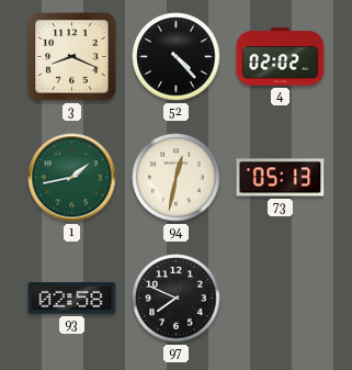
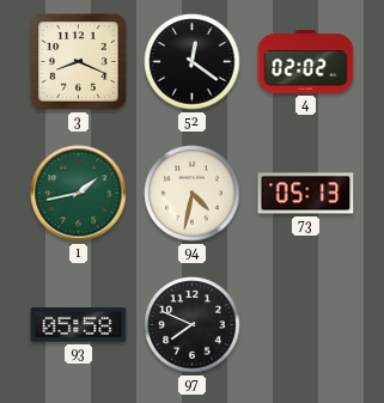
52: 4:23 -> 12:21 (193, 62)
94: 12:32 -> 4:32 (193, 194)
93: 02:58 -> 05:58 (79, 325)
